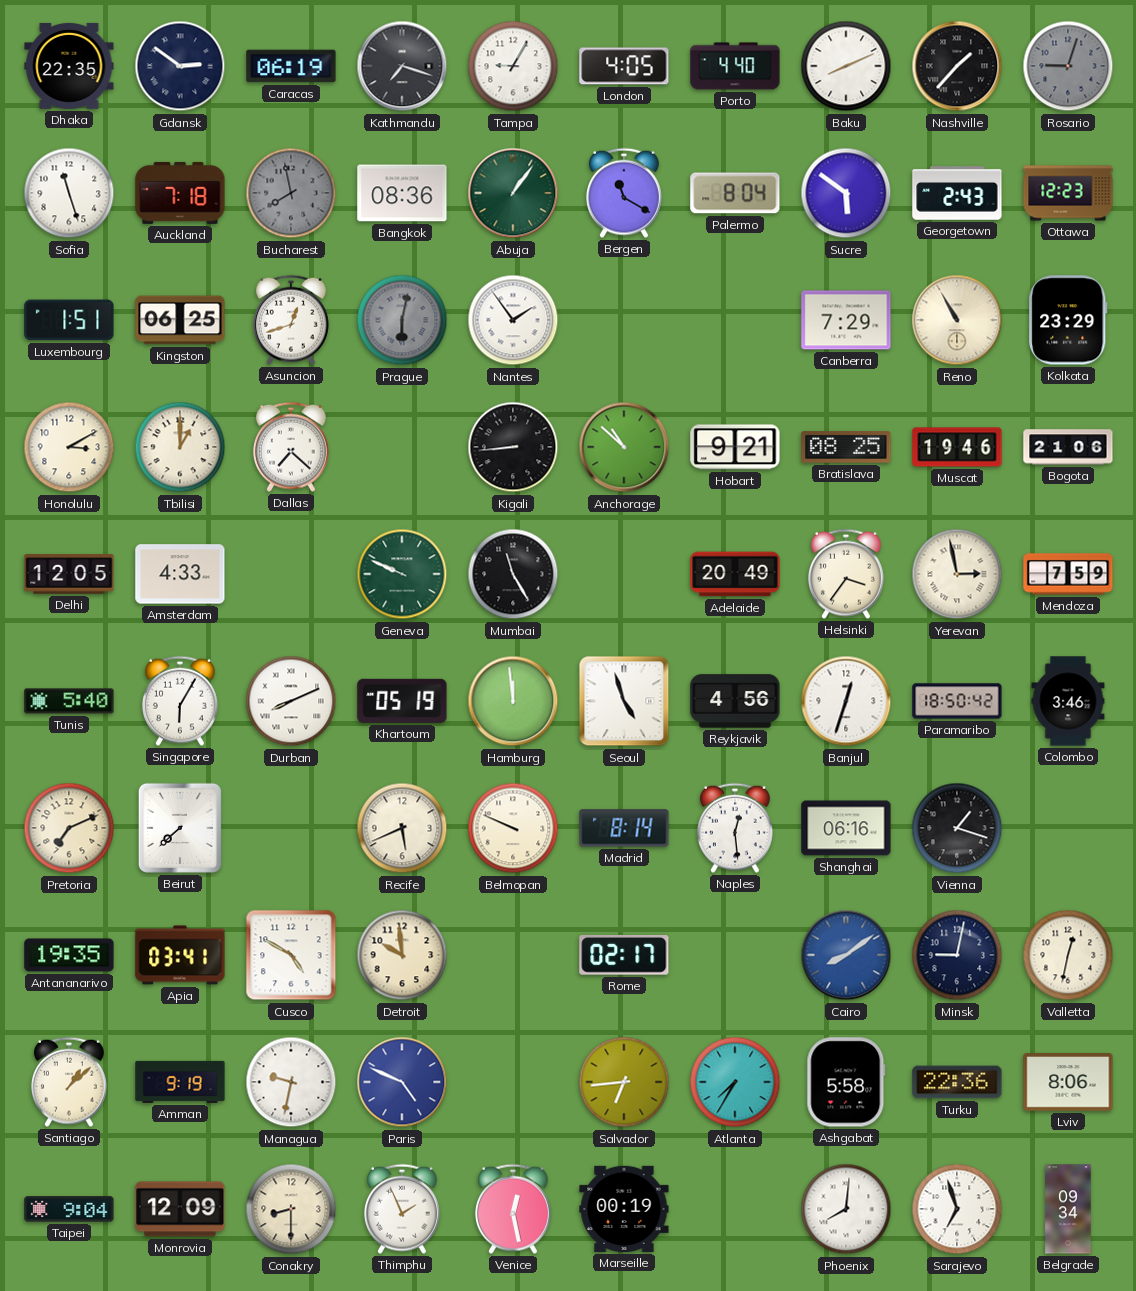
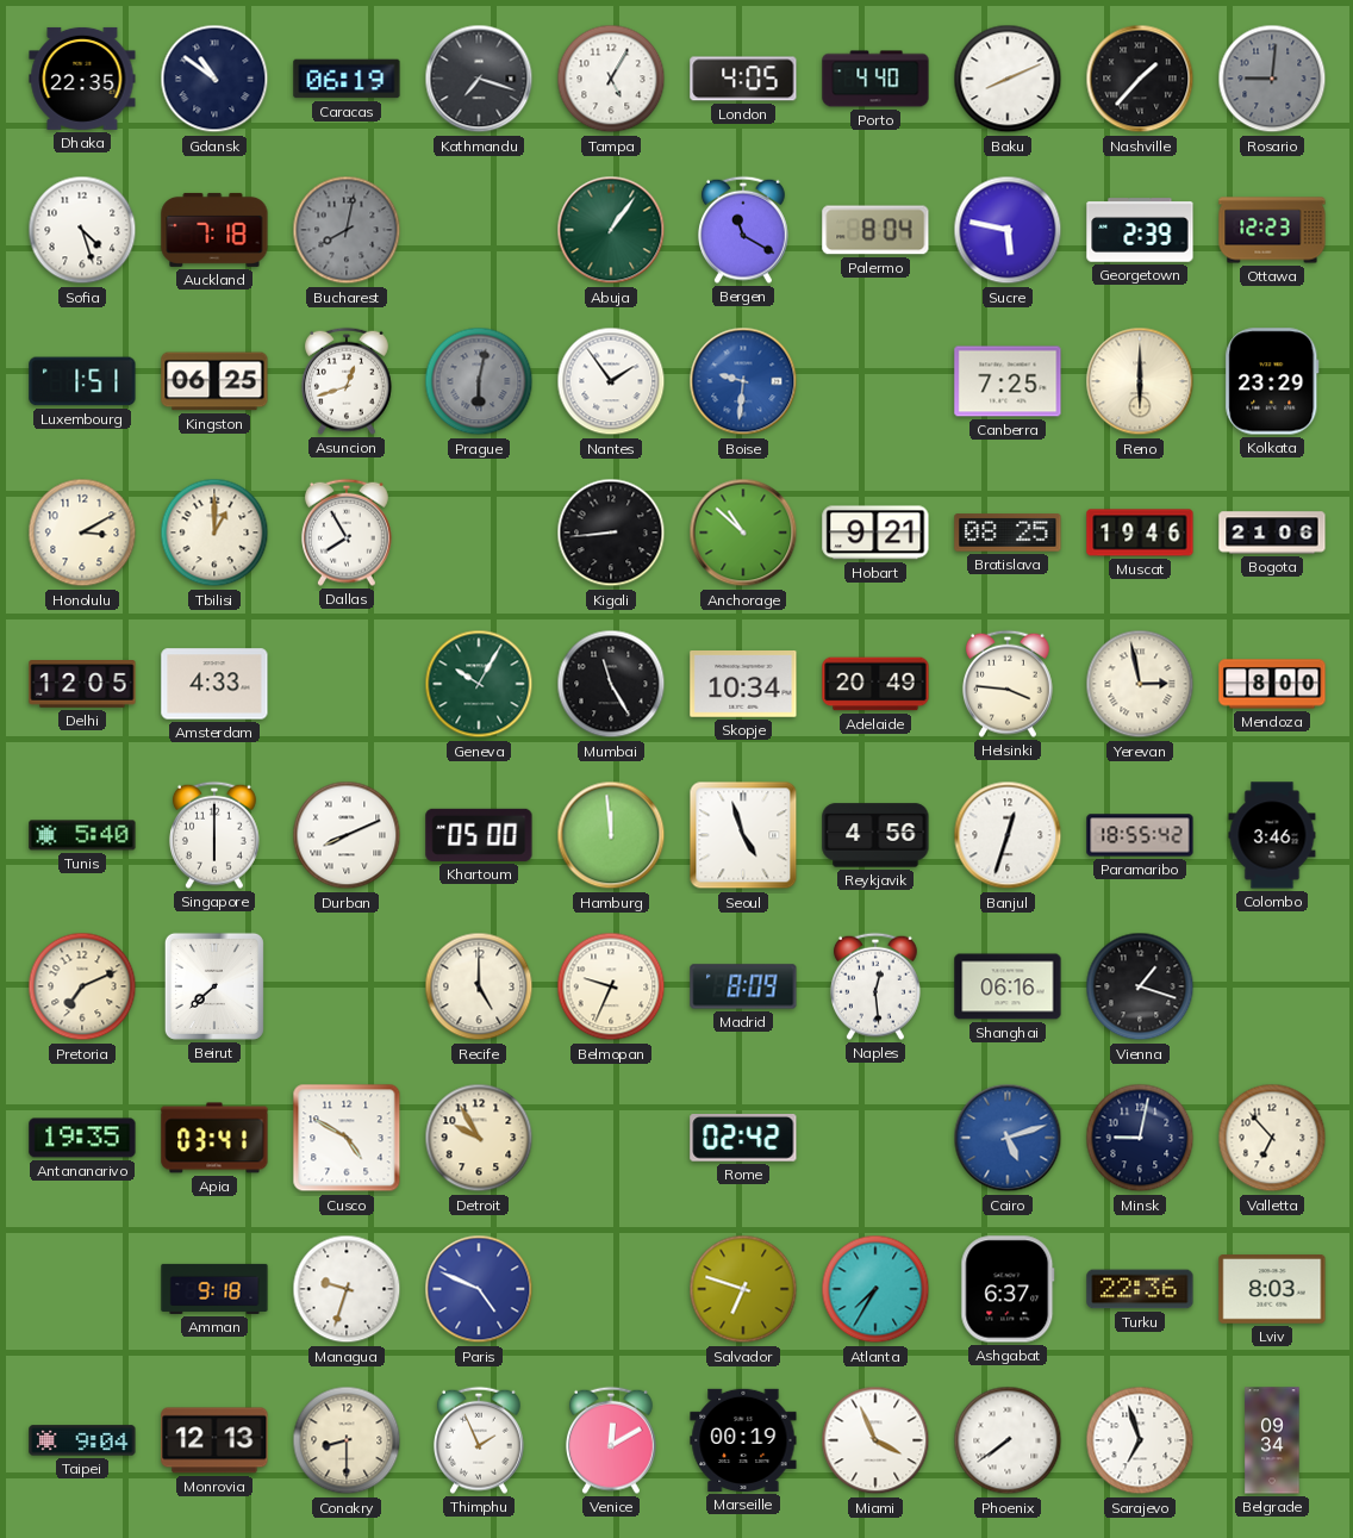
Gdansk: 2:51 -> 10:51 (214, 79)
Tampa: 9:05 -> 5:05 (611, 79)
Rosario: 9:03 -> 9:01 (1272, 79)
Sofia: 11:27 -> 4:27 (82, 230)
Bucharest: 7:58 -> 8:02 (347, 230)
Bangkok: 08:36 -> none (402, 193)
Sucre: 5:51 -> 5:47 (1008, 230)
Georgetown: 2:43 -> 2:39 (1140, 230)
Boise: none -> 9:31 (743, 381)
Canberra: 7:29 -> 7:25 (1008, 381)
Reno: 10:55 -> 6:00 (1140, 381)
Dallas: 7:22 -> 7:55 (347, 533)
Geneva: 9:49 -> 10:05 (479, 684)
Skopje: none -> 10:34 (743, 685)
Helsinki: 3:36 -> 3:46 (1008, 684)
Mendoza: 7:59 -> 8:00 (1272, 684)
Singapore: 6:05 -> 6:00 (214, 835)
Khartoum: 05:19 -> 05:00 (479, 835)
Paramaribo: 18:50 -> 18:55 (1140, 835)
Recife: 5:41 -> 5:00 (479, 986)
Belmopan: 9:49 -> 9:34 (611, 986)
Madrid: 8:14 -> 8:09 (743, 986)
Detroit: 9:59 -> 9:55 (479, 1138)
Rome: 02:17 -> 02:42 (743, 1139)
Cairo: 8:09 -> 5:12 (1008, 1138)
Valletta: 12:32 -> 6:53 (1272, 1138)
Santiago: 1:08 -> none (69, 1082)
Amman: 9:19 -> 9:18 (214, 1289)
Managua: 9:32 -> 9:33 (347, 1289)
Salvador: 6:44 -> 6:48 (743, 1289)
Ashgabat: 5:58 -> 6:37 (1008, 1289)
Lviv: 8:06 -> 8:03 (1272, 1290)
Monrovia: 12:09 -> 12:13 (214, 1440)
Venice: 12:28 -> 12:10 (611, 1440)
Miami: none -> 3:56 (875, 1440)
Phoenix: 8:01 -> 7:39 (1008, 1440)
